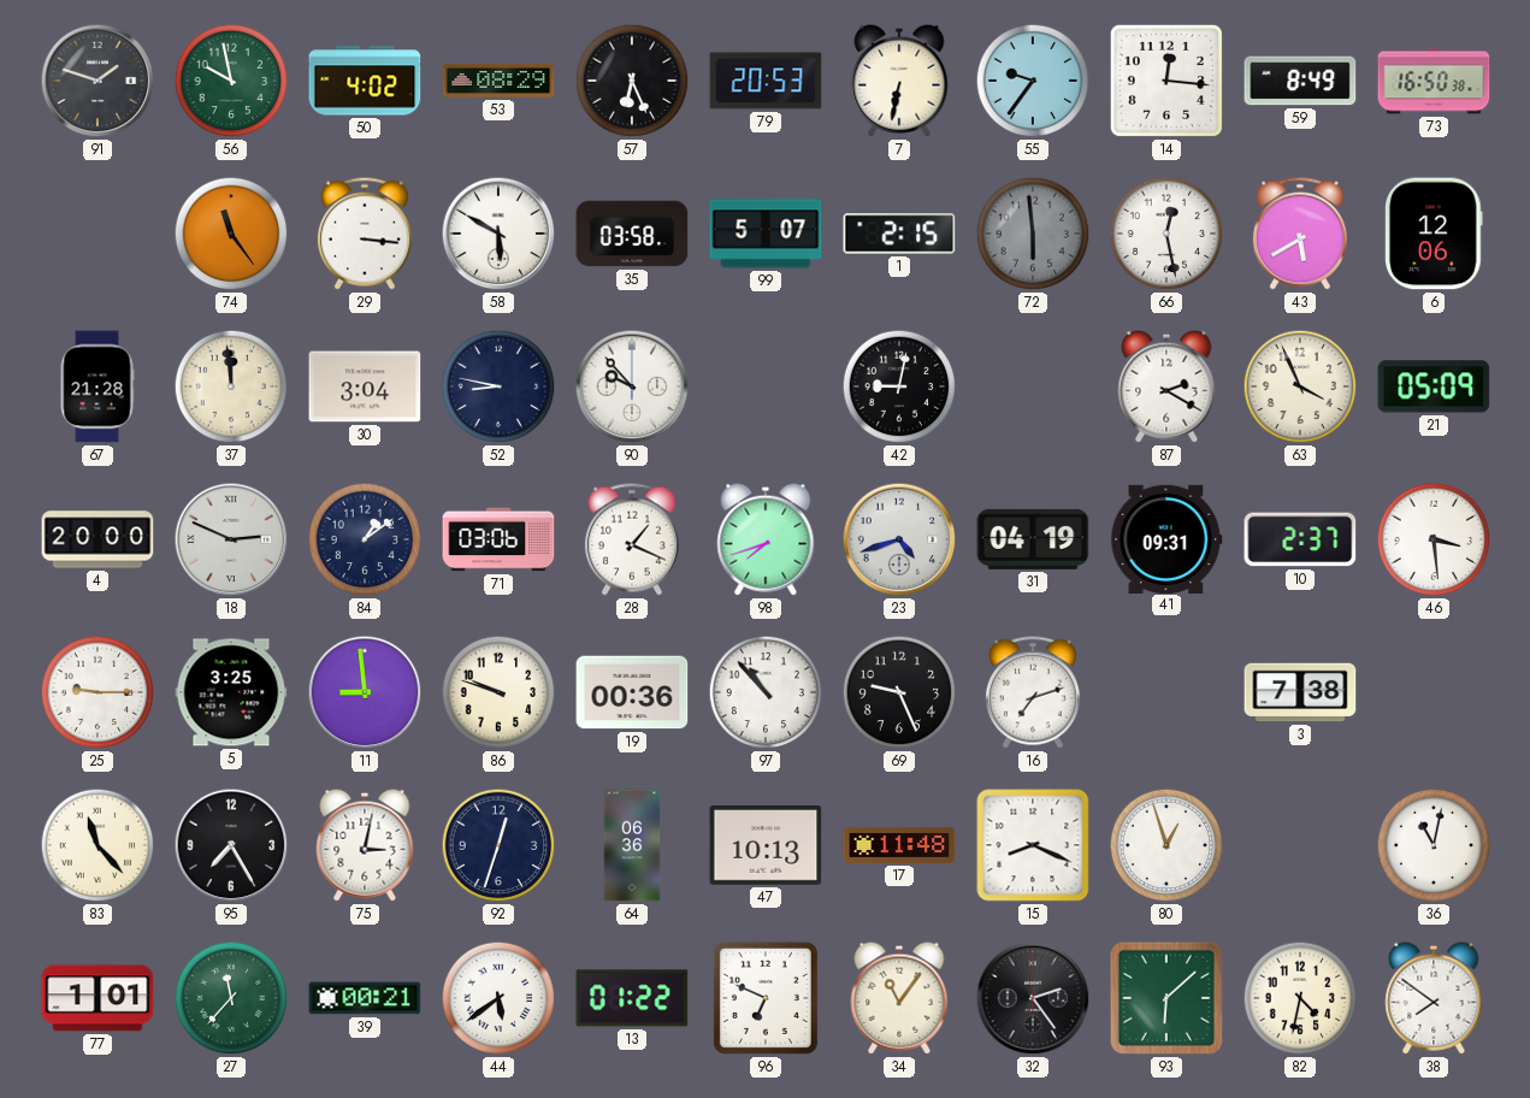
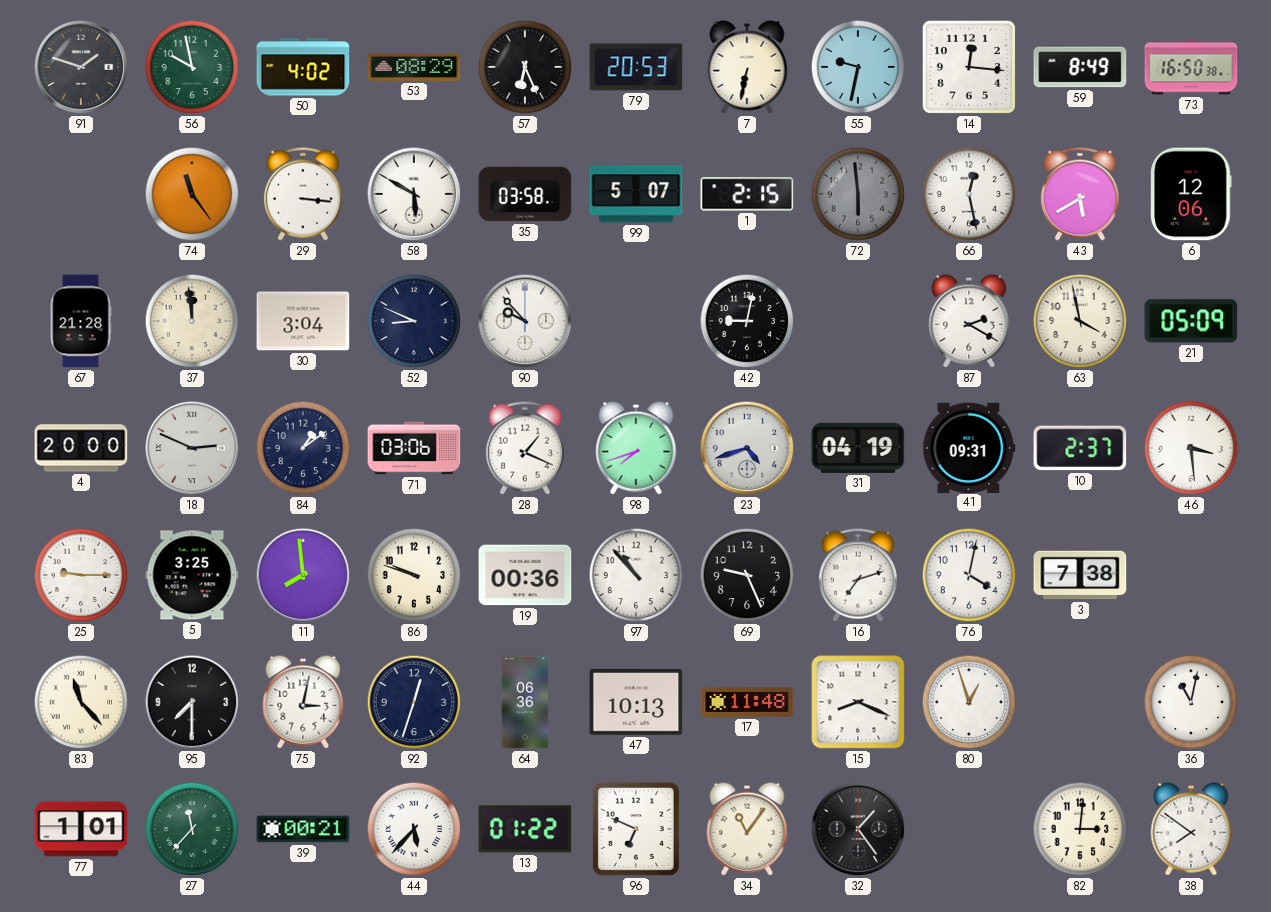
55: 9:36 -> 9:32 (858, 67)
52: 8:47 -> 8:49 (414, 321)
63: 3:56 -> 3:58 (1080, 321)
11: 8:59 -> 7:59 (303, 575)
76: none -> 4:02 (969, 575)
95: 7:25 -> 7:30 (192, 702)
44: 5:39 -> 5:37 (414, 829)
32: 2:24 -> 1:24 (858, 829)
93: 6:08 -> none (1166, 998)
82: 4:32 -> 3:01 (1080, 829)
